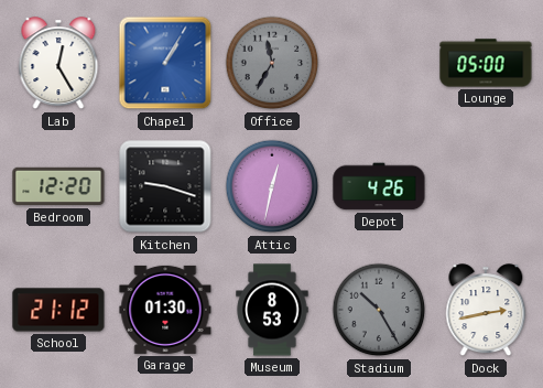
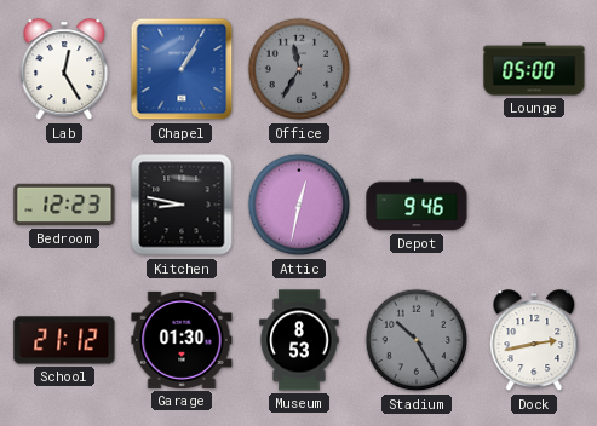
Bedroom: 12:20 -> 12:23 (64, 205)
Kitchen: 9:18 -> 8:47 (182, 205)
Depot: 4:26 -> 9:46 (417, 205)
